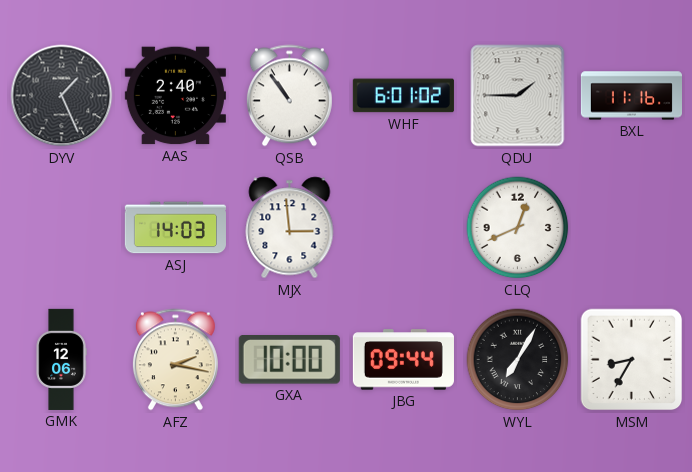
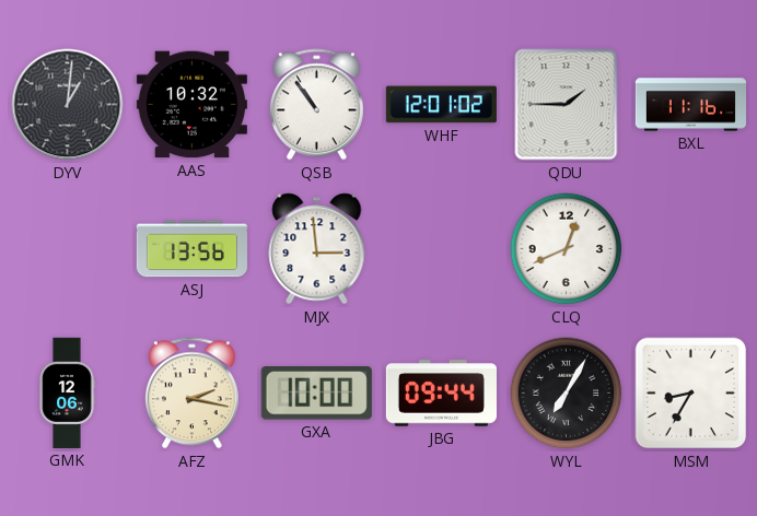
DYV: 1:26 -> 1:01 (68, 105)
AAS: 2:40 -> 10:32 (191, 105)
WHF: 6:01 -> 12:01 (441, 105)
ASJ: 14:03 -> 13:56 (191, 249)
